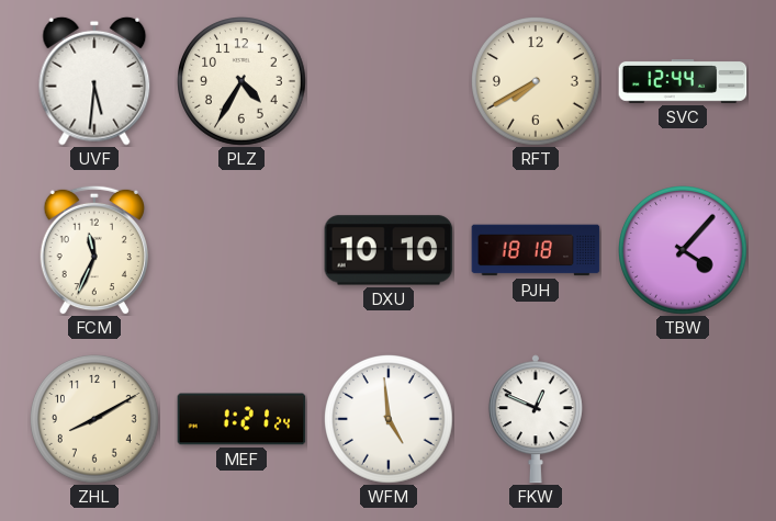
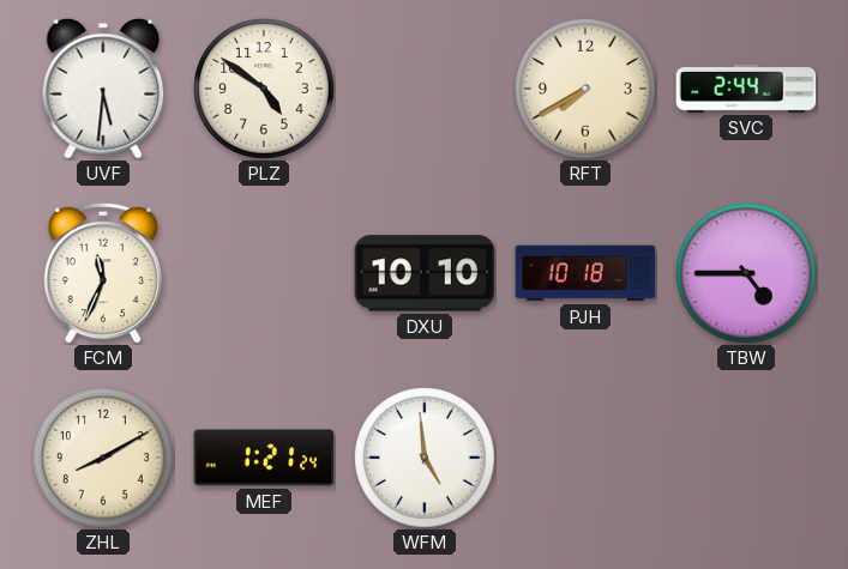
PLZ: 4:35 -> 4:51 (265, 90)
SVC: 12:44 -> 2:44 (746, 90)
PJH: 18:18 -> 10:18 (585, 273)
TBW: 4:07 -> 4:45 (747, 274)
FKW: 12:49 -> none (536, 419)
